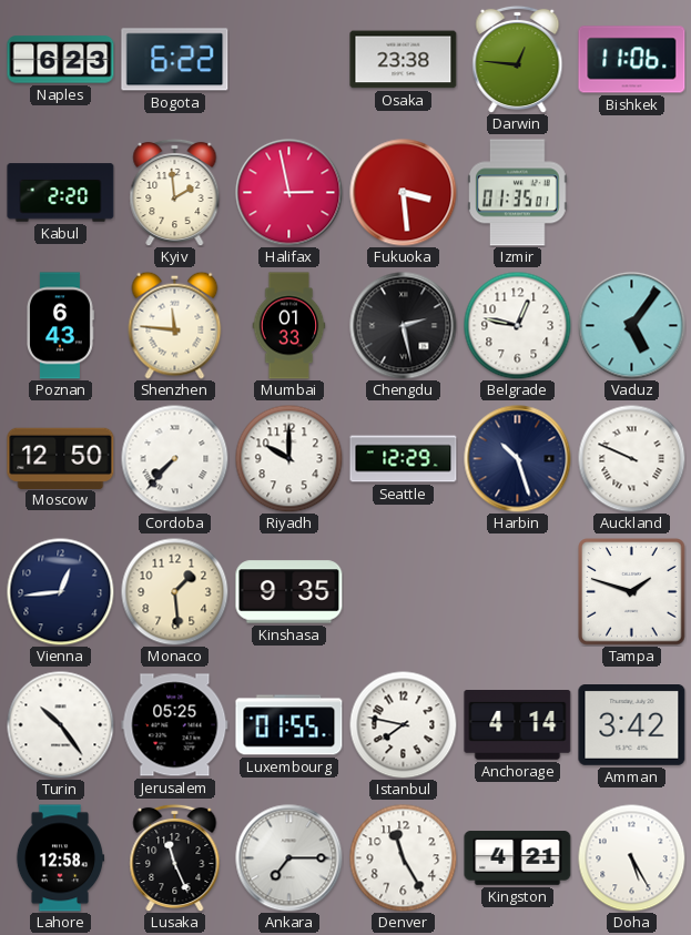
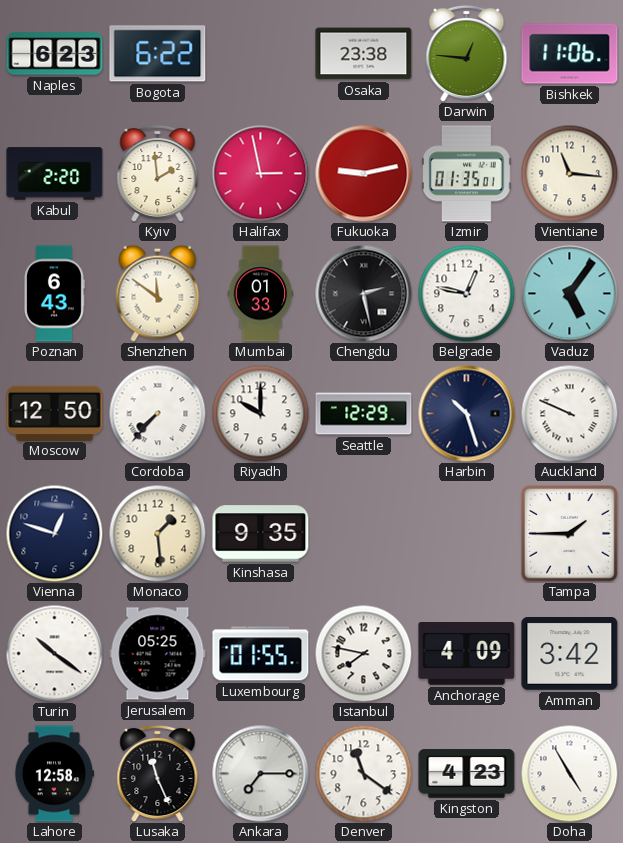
Fukuoka: 3:29 -> 9:13 (364, 174)
Vientiane: none -> 11:16 (569, 173)
Shenzhen: 11:46 -> 11:51 (158, 293)
Vienna: 12:44 -> 12:48 (54, 533)
Tampa: 1:48 -> 1:45 (570, 534)
Turin: 10:24 -> 10:21 (54, 653)
Anchorage: 4:14 -> 4:09 (467, 654)
Denver: 11:25 -> 11:21 (363, 773)
Kingston: 4:21 -> 4:23 (467, 774)
Doha: 5:25 -> 4:55 (569, 773)
